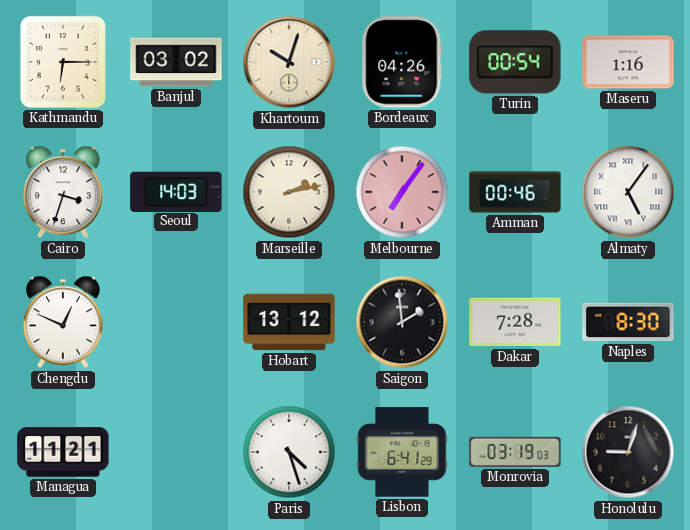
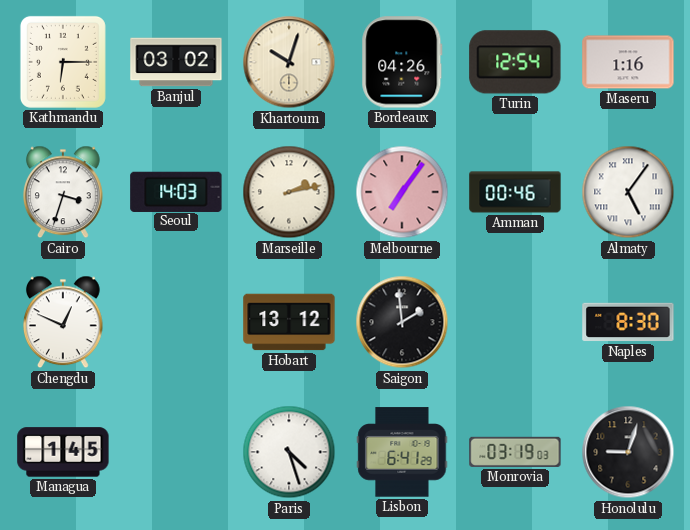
Turin: 00:54 -> 12:54 (515, 62)
Dakar: 7:28 -> none (515, 322)
Managua: 11:21 -> 1:45 (63, 452)
